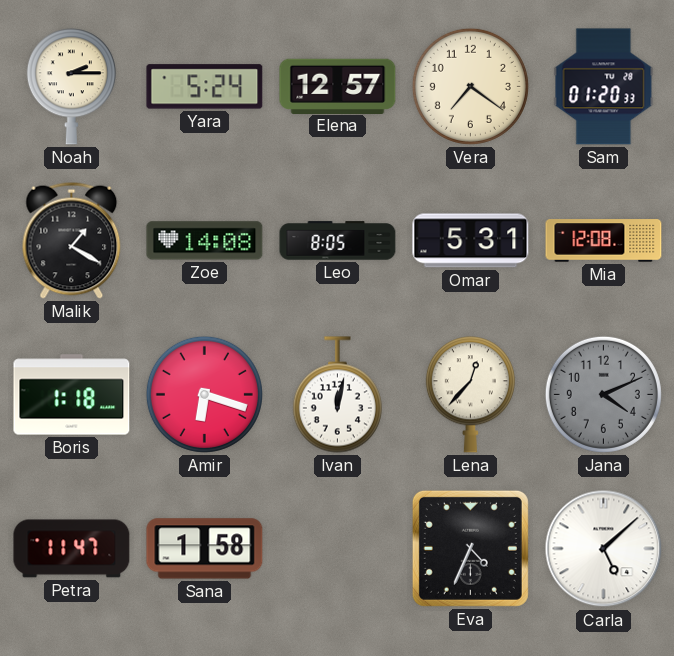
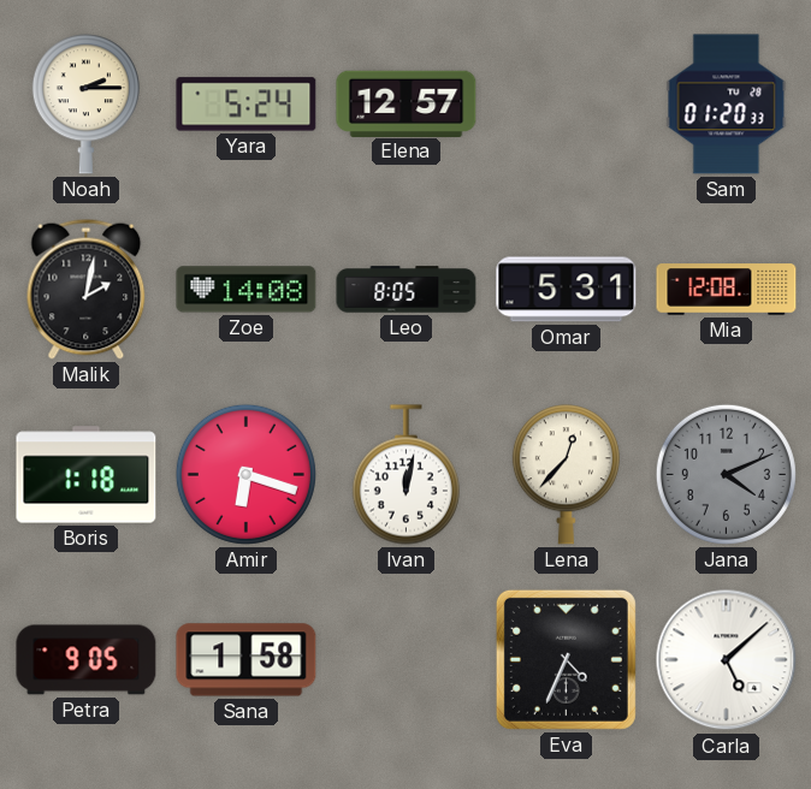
Vera: 7:21 -> none (470, 86)
Malik: 1:20 -> 2:02 (87, 289)
Petra: 11:47 -> 9:05 (87, 660)
